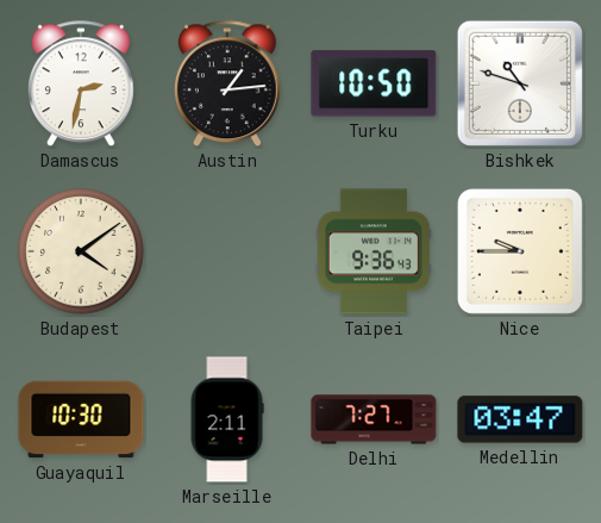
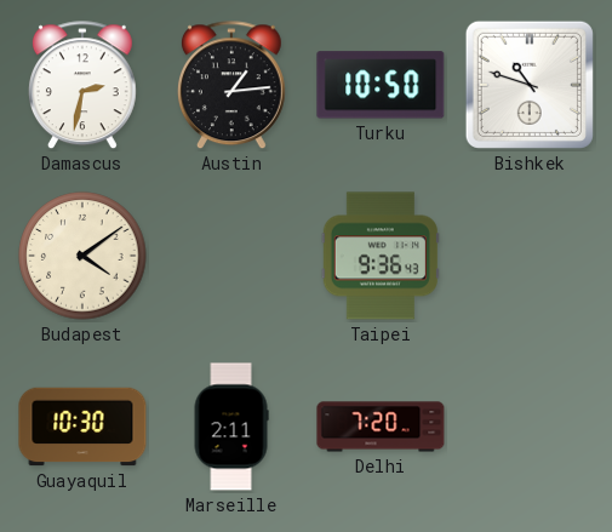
Nice: 9:45 -> none (520, 251)
Delhi: 7:27 -> 7:20 (381, 427)
Medellin: 03:47 -> none (520, 419)
